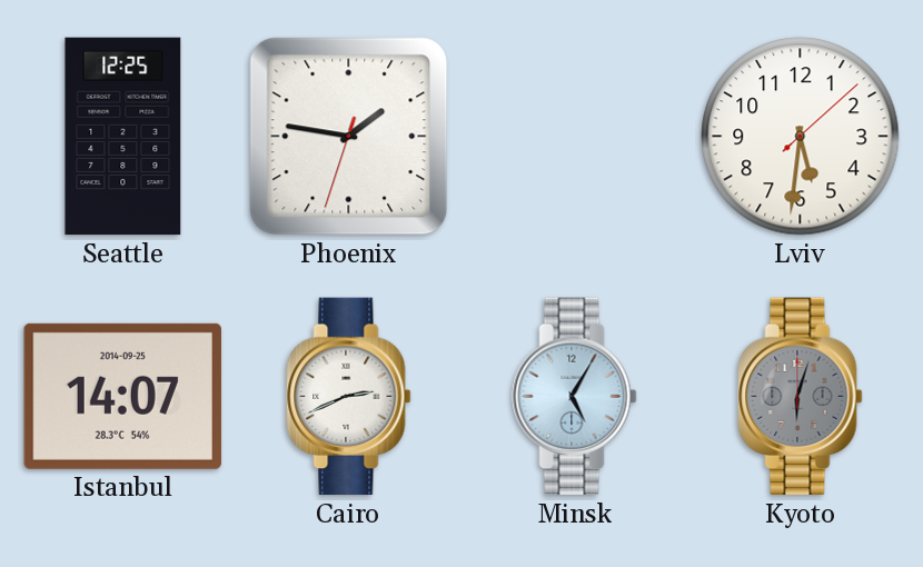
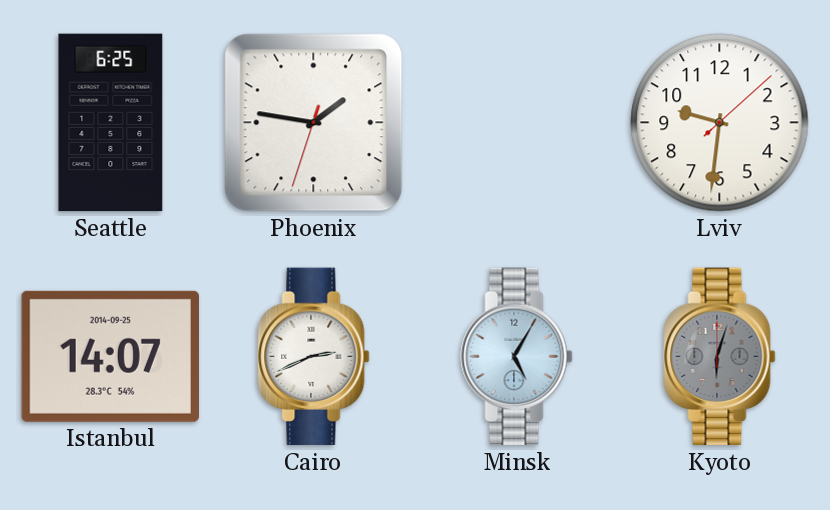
Seattle: 12:25 -> 6:25 (111, 123)
Lviv: 5:31 -> 9:31 (720, 123)
